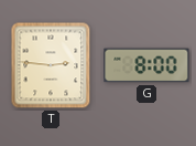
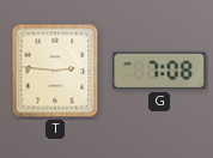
G: 8:00 -> 7:08 (159, 71)
